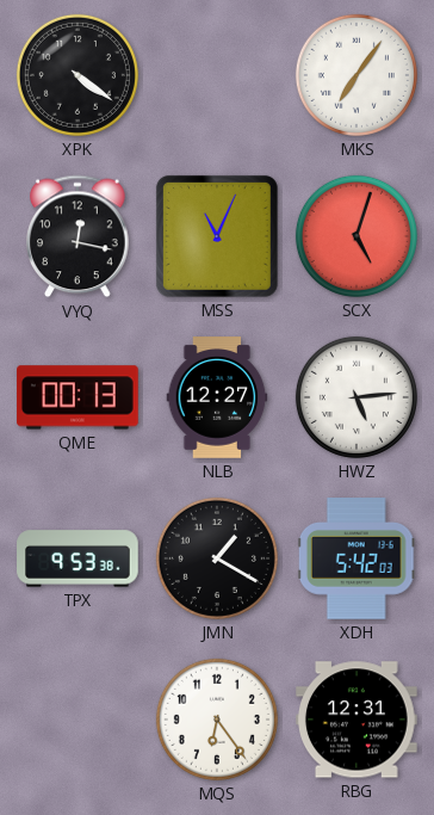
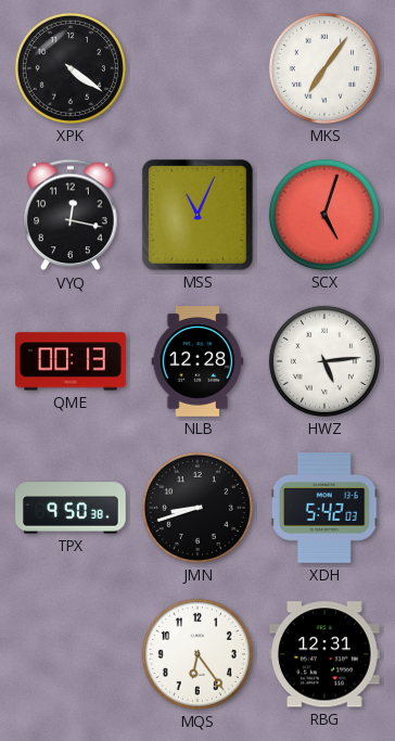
NLB: 12:27 -> 12:28 (197, 361)
TPX: 9:53 -> 9:50 (71, 508)
JMN: 1:20 -> 8:42 (197, 508)
